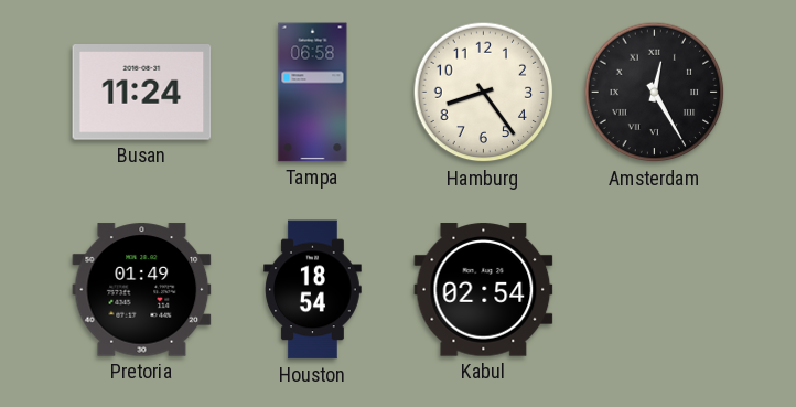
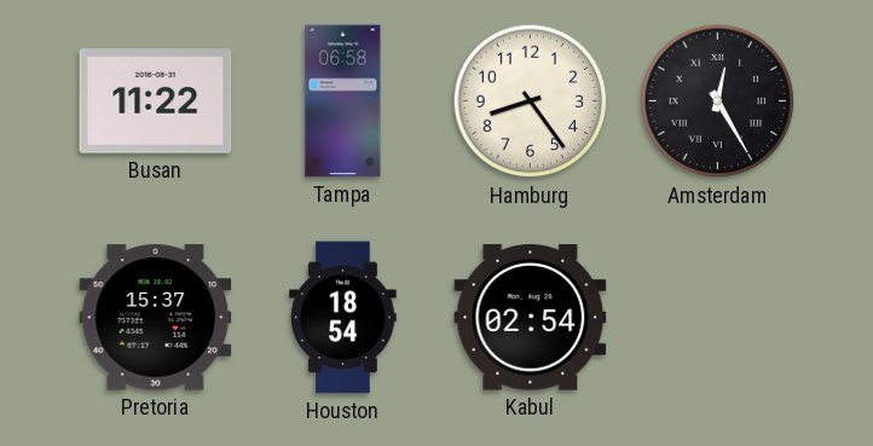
Busan: 11:24 -> 11:22 (156, 102)
Pretoria: 01:49 -> 15:37 (156, 318)
